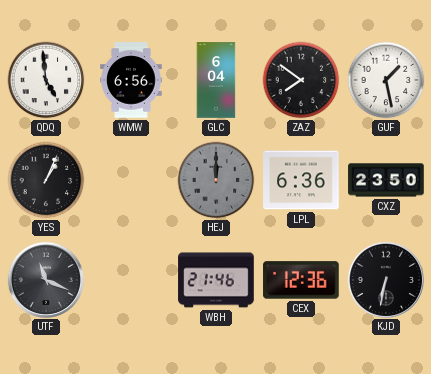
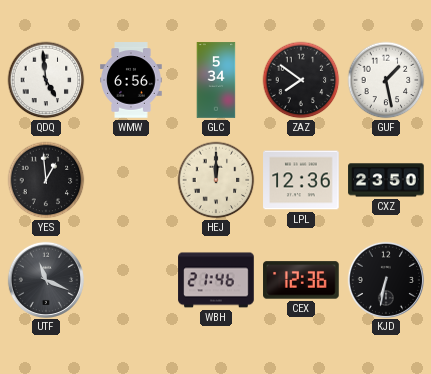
GLC: 6:04 -> 5:34 (216, 80)
YES: 1:04 -> 12:59 (46, 180)
HEJ dial: grey -> cream (216, 180)
LPL: 6:36 -> 12:36 (301, 180)
